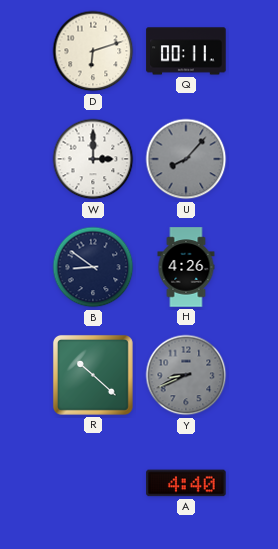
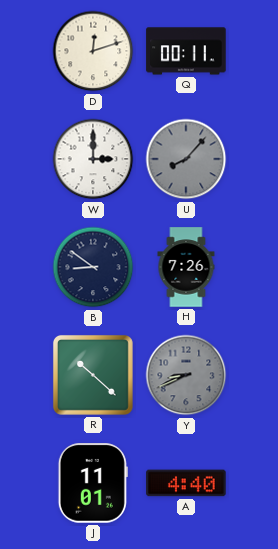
D: 6:12 -> 12:12 (93, 51)
H: 4:26 -> 7:26 (186, 267)
J: none -> 11:01 (93, 483)
